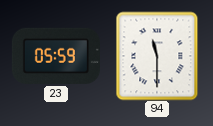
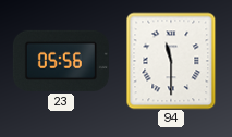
23: 05:59 -> 05:56 (61, 61)
